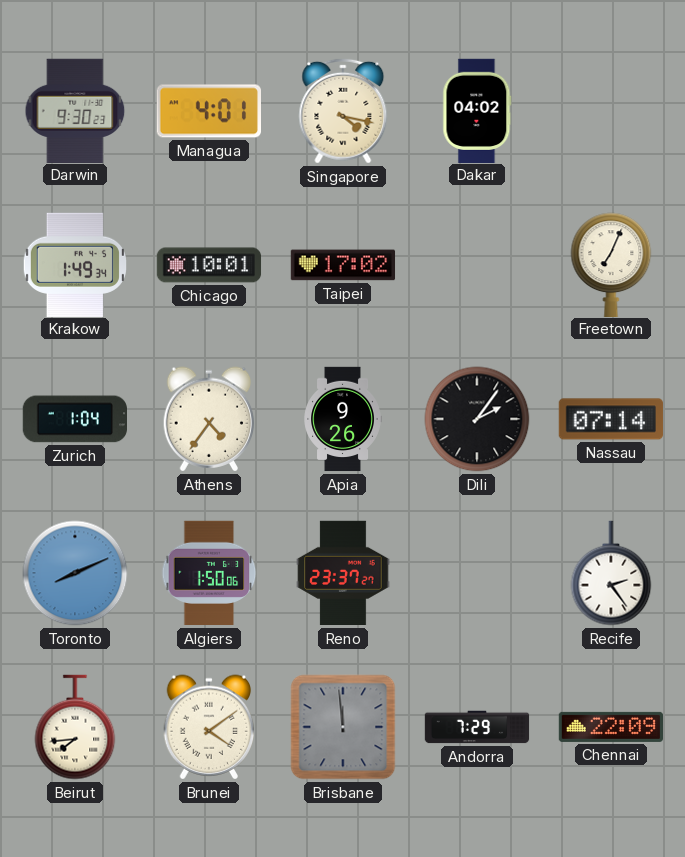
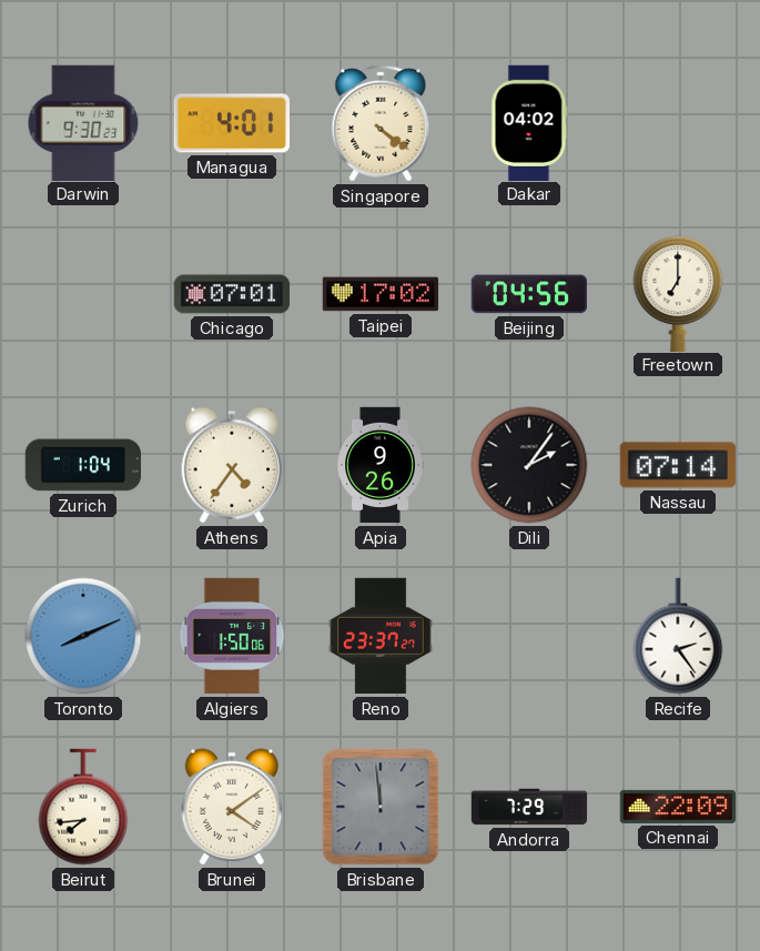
Singapore: 4:17 -> 4:21 (381, 123)
Krakow: 1:49 -> none (75, 264)
Chicago: 10:01 -> 07:01 (232, 294)
Beijing: none -> 04:56 (528, 294)
Freetown: 7:04 -> 7:00 (678, 293)
